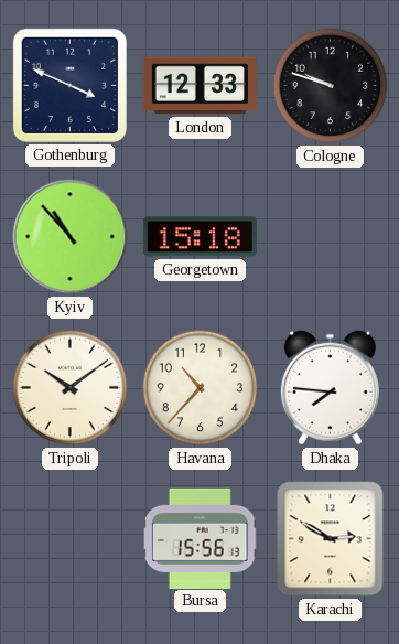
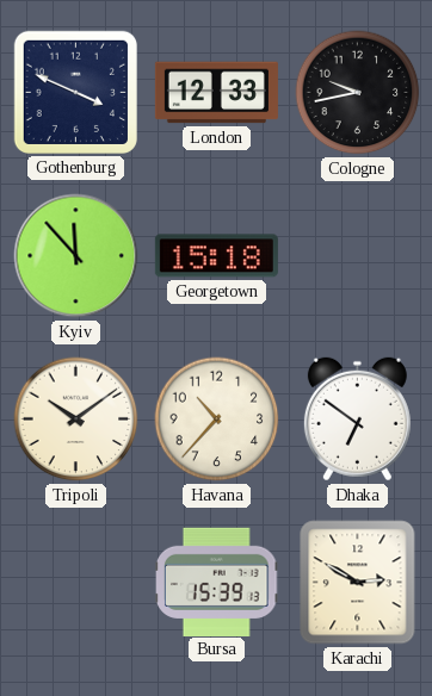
Cologne: 9:48 -> 9:43 (358, 93)
Kyiv: 10:53 -> 11:53 (76, 256)
Dhaka: 7:46 -> 6:51 (357, 420)
Bursa: 15:56 -> 15:39 (217, 582)
